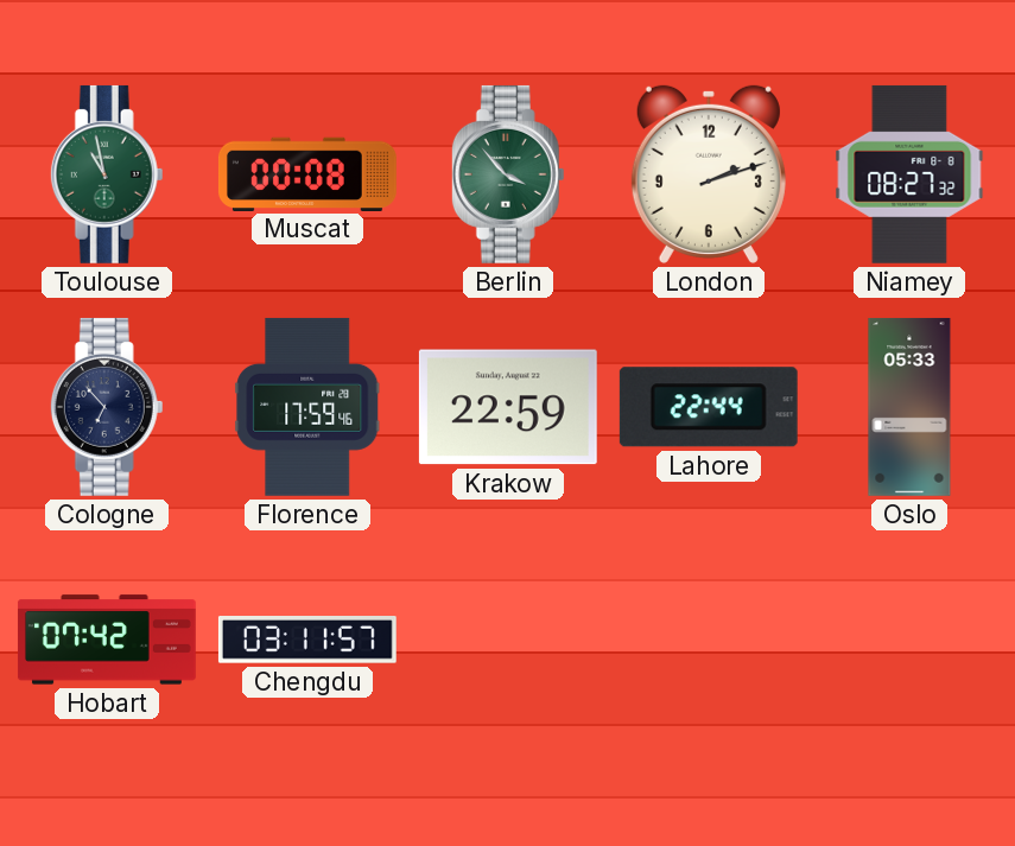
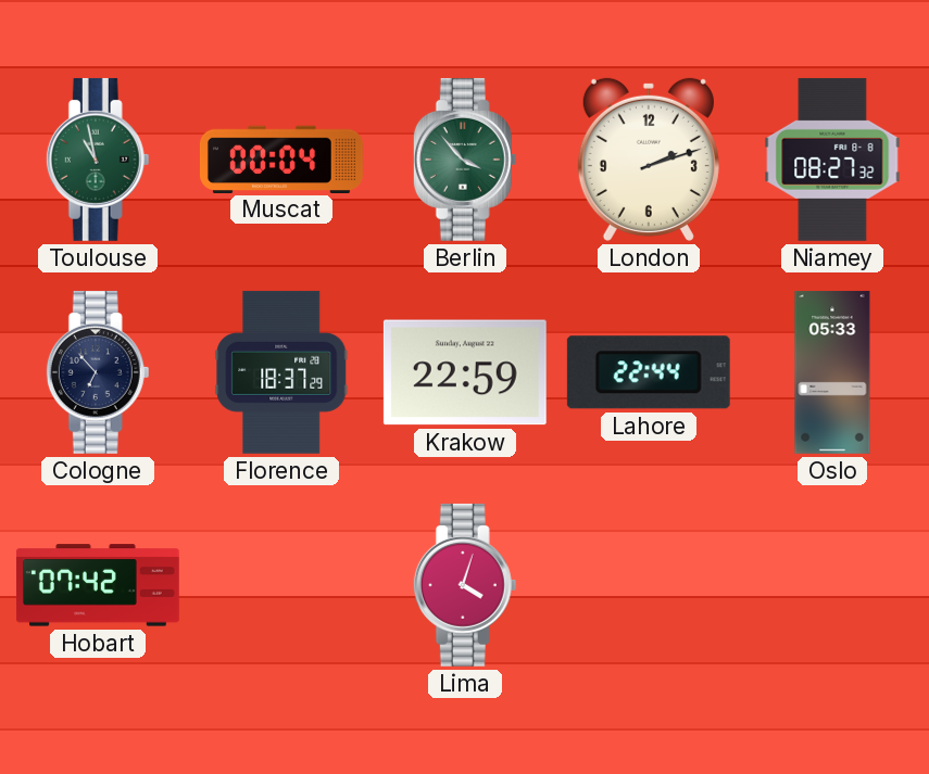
Muscat: 00:08 -> 00:04 (281, 158)
Florence: 17:59 -> 18:37 (281, 372)
Chengdu: 03:11 -> none (307, 641)
Lima: none -> 4:03 (465, 585)
